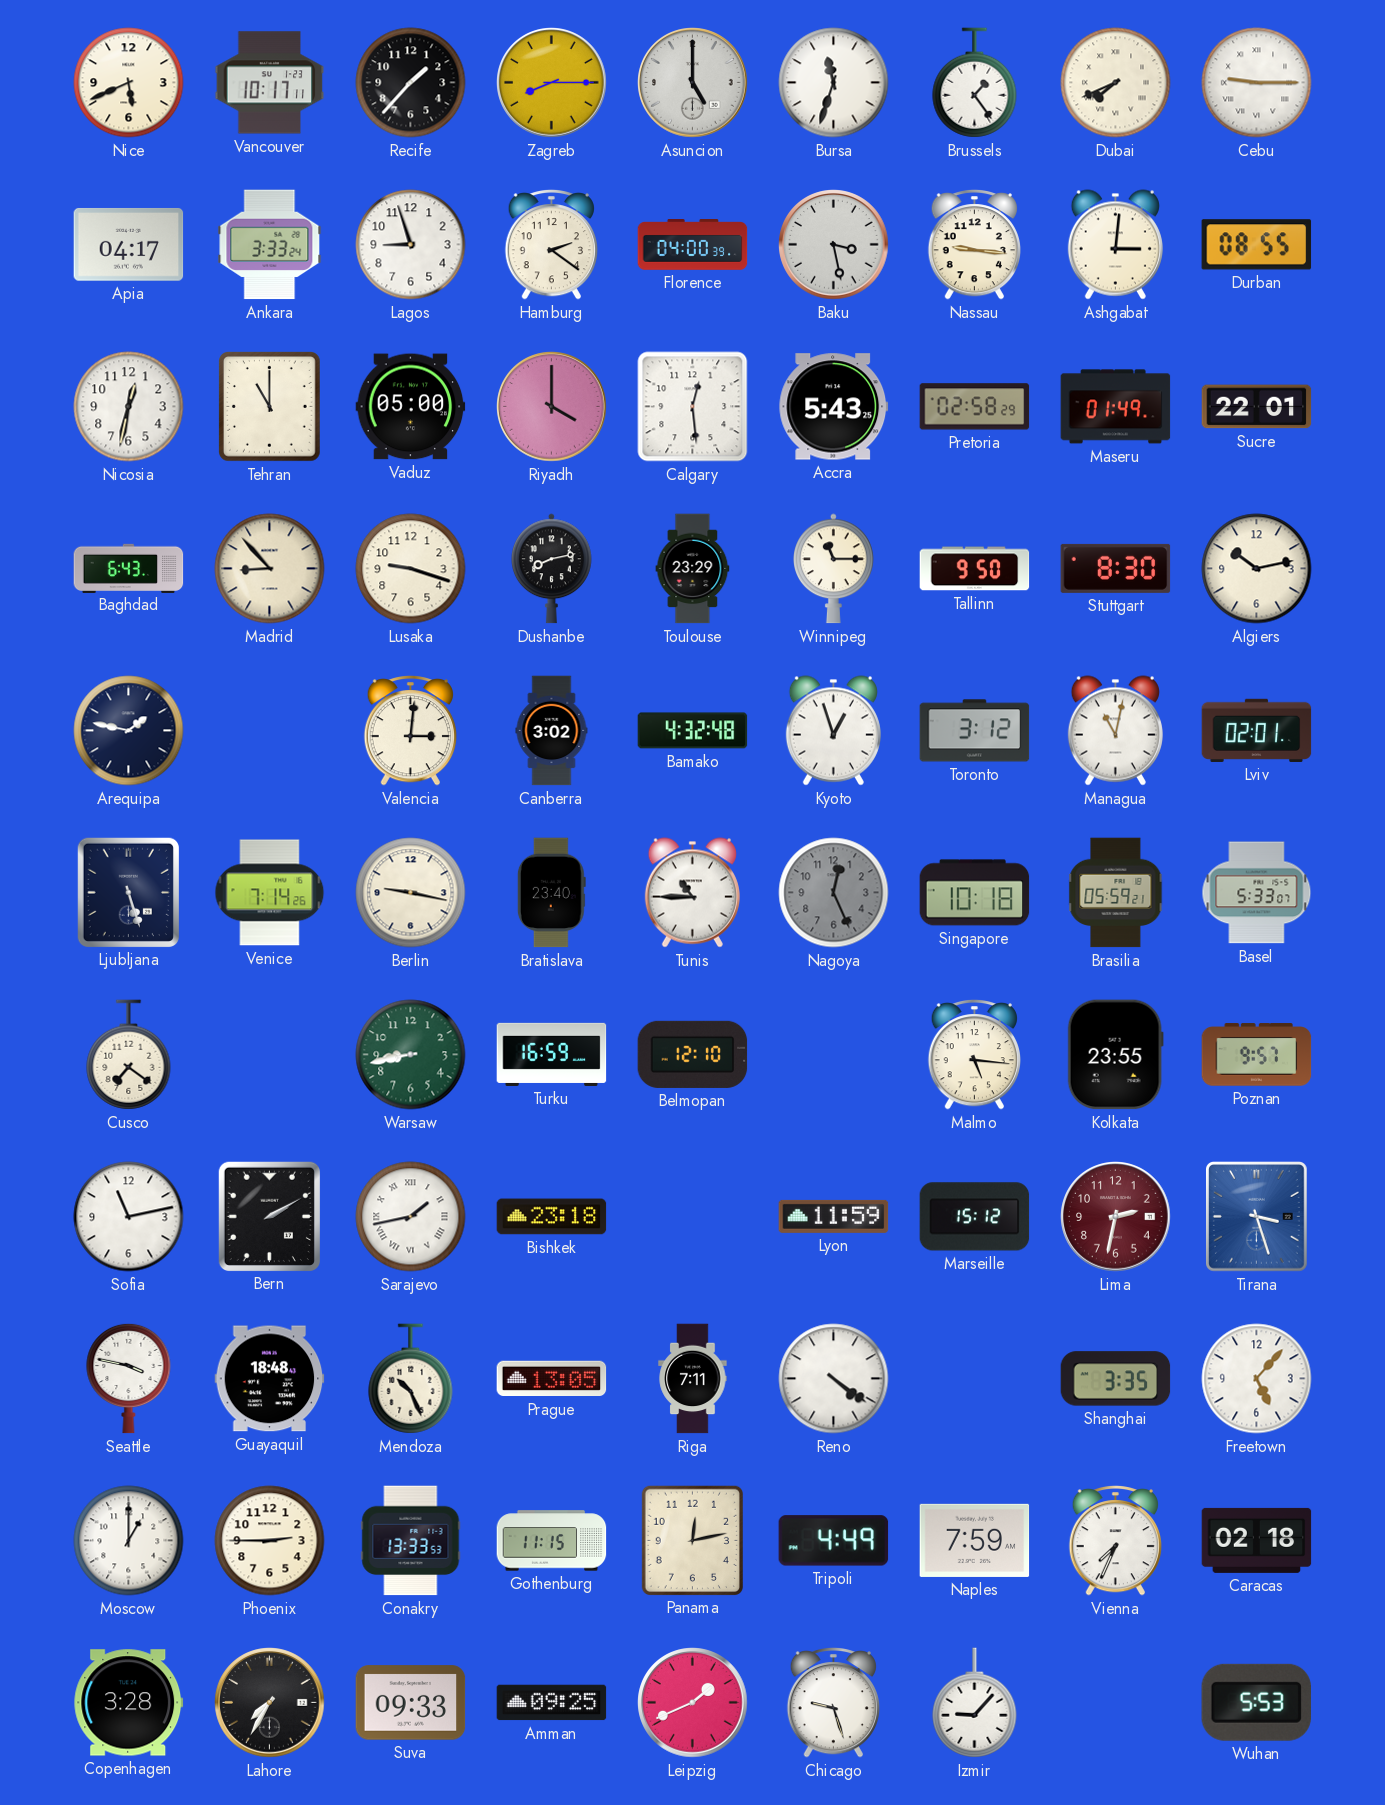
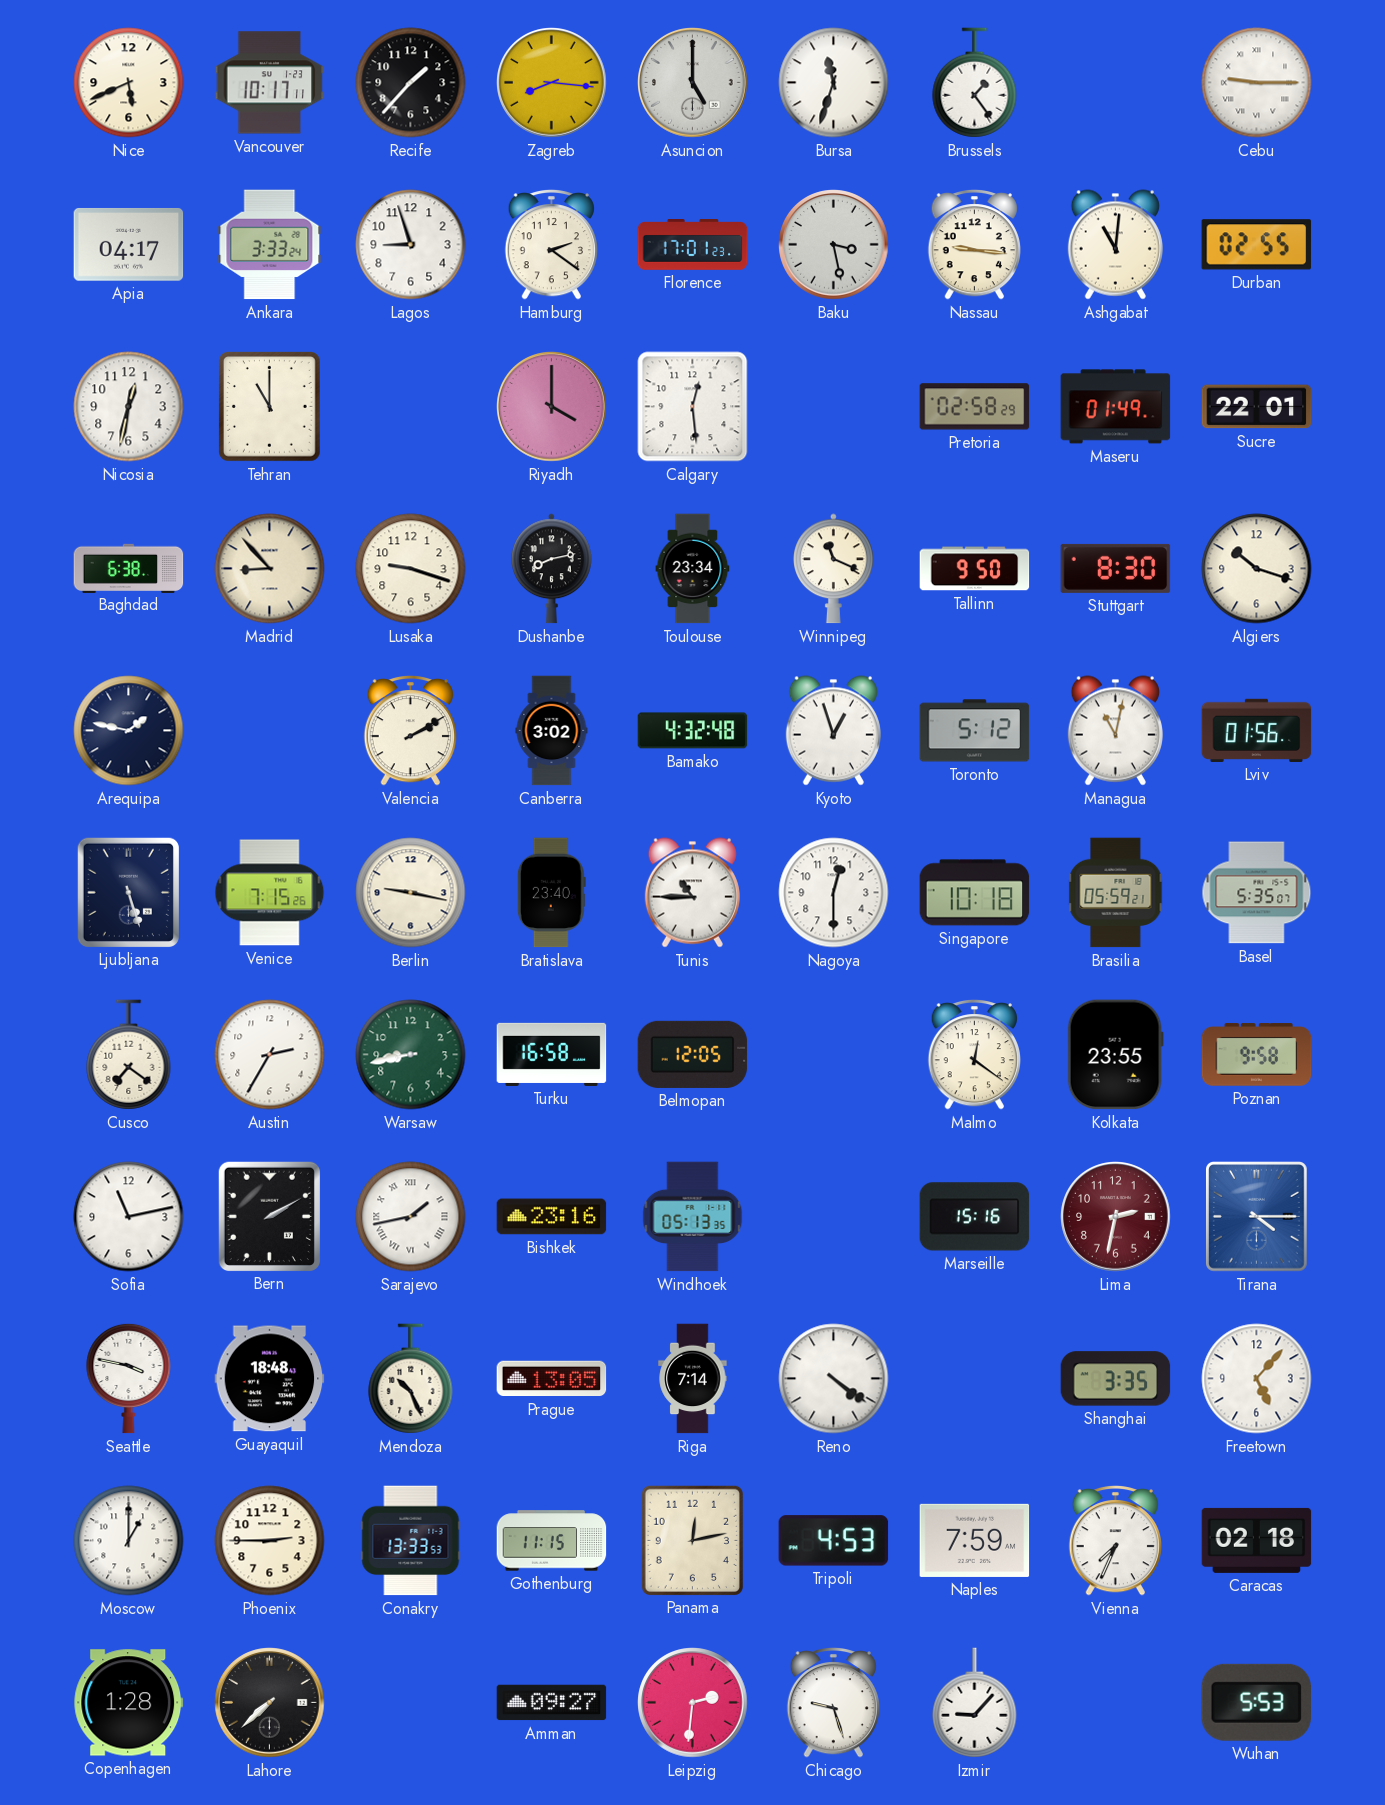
Zagreb: 8:15 -> 8:16 (552, 83)
Dubai: 7:41 -> none (1116, 83)
Florence: 04:00 -> 17:01 (693, 245)
Ashgabat: 3:01 -> 11:01 (1115, 245)
Durban: 08:55 -> 02:55 (1257, 245)
Vaduz: 05:00 -> none (411, 407)
Accra: 5:43 -> none (834, 407)
Baghdad: 6:43 -> 6:38 (129, 568)
Toulouse: 23:29 -> 23:34 (693, 569)
Winnipeg: 11:15 -> 11:19 (834, 569)
Algiers: 10:13 -> 10:18 (1257, 569)
Valencia: 3:01 -> 2:10 (410, 731)
Toronto: 3:12 -> 5:12 (975, 731)
Lviv: 02:01 -> 01:56 (1257, 730)
Venice: 7:14 -> 7:15 (270, 893)
Nagoya: 12:26 -> 12:30 (834, 893)
Nagoya dial: grey -> white (834, 893)
Basel: 5:33 -> 5:35 (1257, 893)
Austin: none -> 2:35 (270, 1055)
Turku: 16:59 -> 16:58 (552, 1054)
Belmopan: 12:10 -> 12:05 (693, 1054)
Malmo: 5:16 -> 12:21 (974, 1055)
Poznan: 9:57 -> 9:58 (1257, 1055)
Bishkek: 23:18 -> 23:16 (552, 1217)
Windhoek: none -> 05:13 (693, 1217)
Lyon: 11:59 -> none (834, 1216)
Marseille: 15:12 -> 15:16 (975, 1217)
Tirana: 3:27 -> 4:15 (1257, 1217)
Riga: 7:11 -> 7:14 (693, 1379)
Tripoli: 4:49 -> 4:53 (834, 1541)
Copenhagen: 3:28 -> 1:28 (129, 1703)
Lahore: 7:35 -> 7:38 (270, 1703)
Suva: 09:33 -> none (411, 1703)
Amman: 09:25 -> 09:27 (552, 1703)
Leipzig: 1:41 -> 2:31 (693, 1703)
